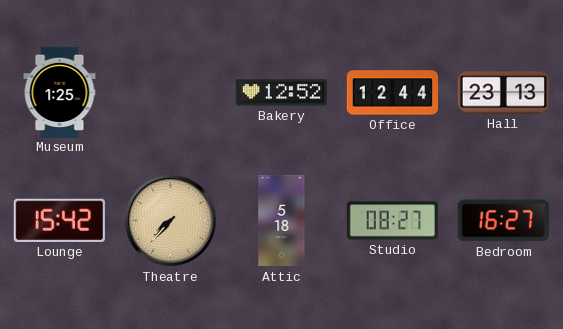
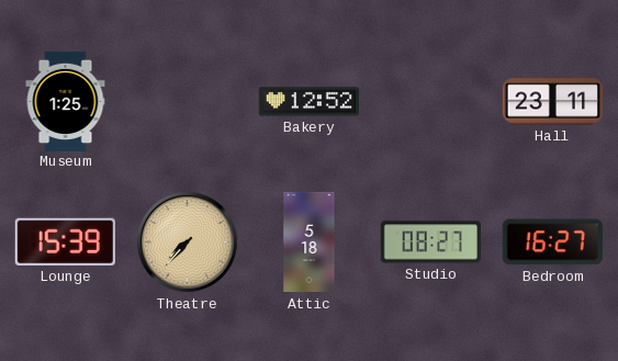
Office: 12:44 -> none (392, 93)
Hall: 23:13 -> 23:11 (552, 102)
Lounge: 15:42 -> 15:39 (65, 241)
